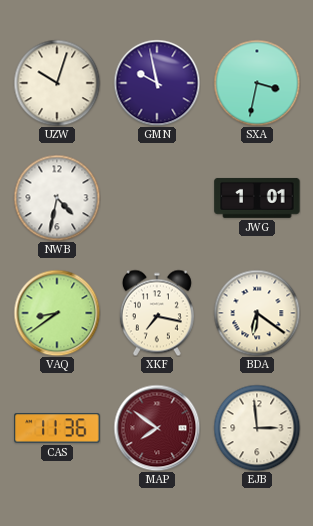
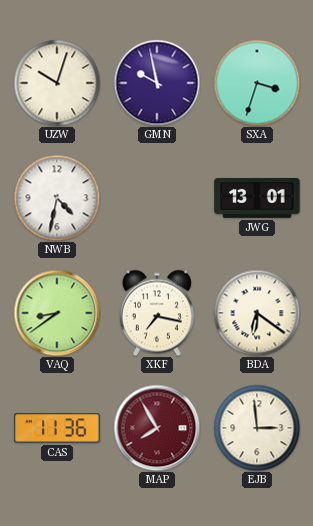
SXA: 3:32 -> 3:33 (257, 83)
JWG: 1:01 -> 13:01 (257, 198)
MAP: 7:51 -> 7:55 (157, 428)
